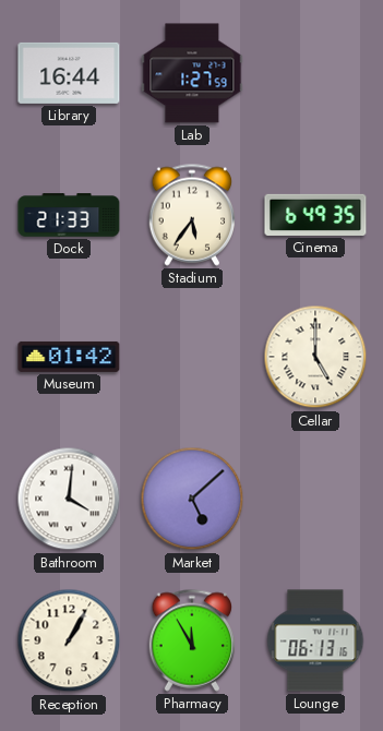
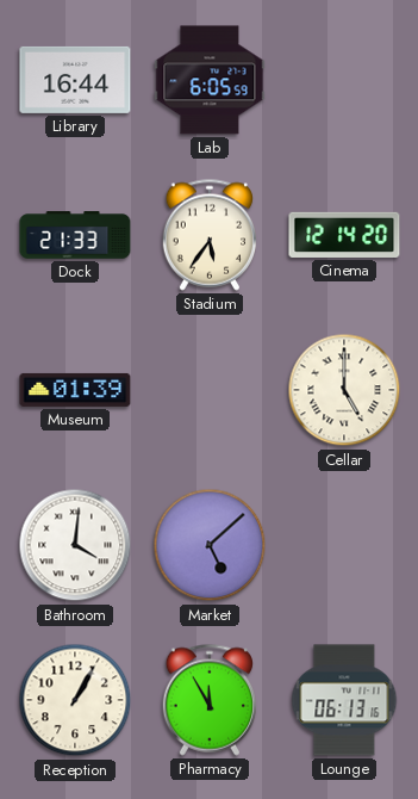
Lab: 1:27 -> 6:05 (210, 80)
Cinema: 6:49 -> 12:14 (344, 235)
Museum: 01:42 -> 01:39 (75, 390)
